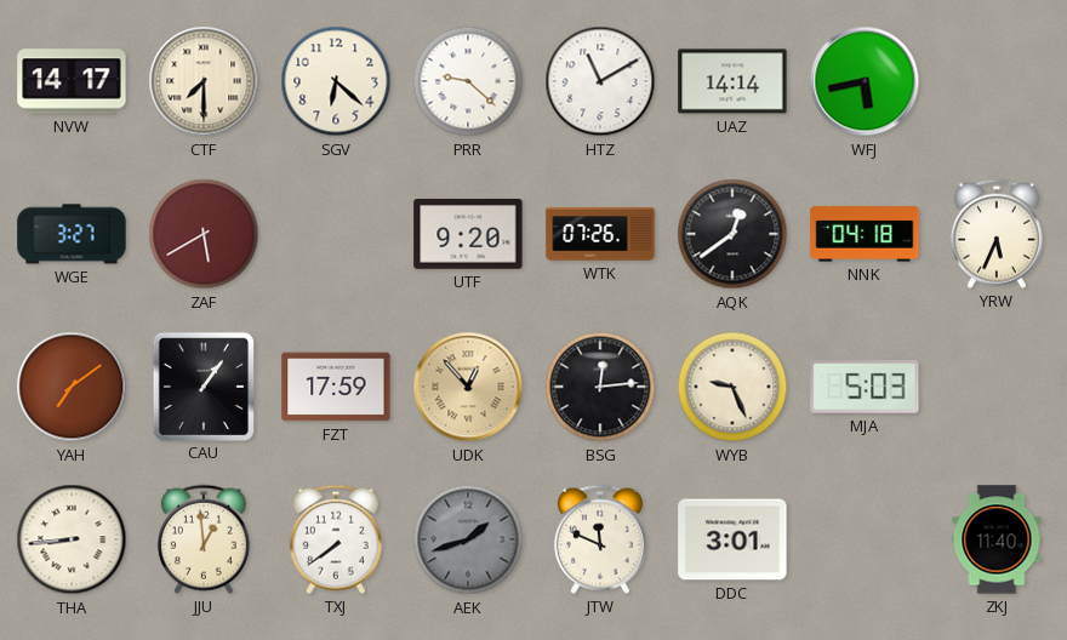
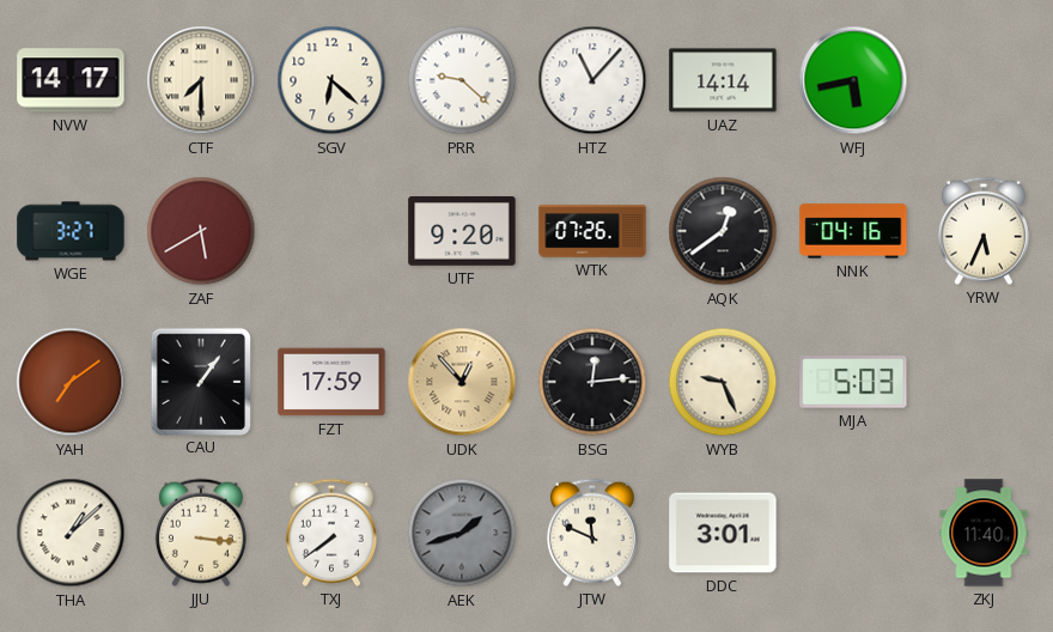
HTZ: 11:10 -> 11:07 (592, 80)
NNK: 04:18 -> 04:16 (853, 231)
THA: 8:44 -> 1:08 (71, 533)
JJU: 12:59 -> 3:16 (201, 533)
